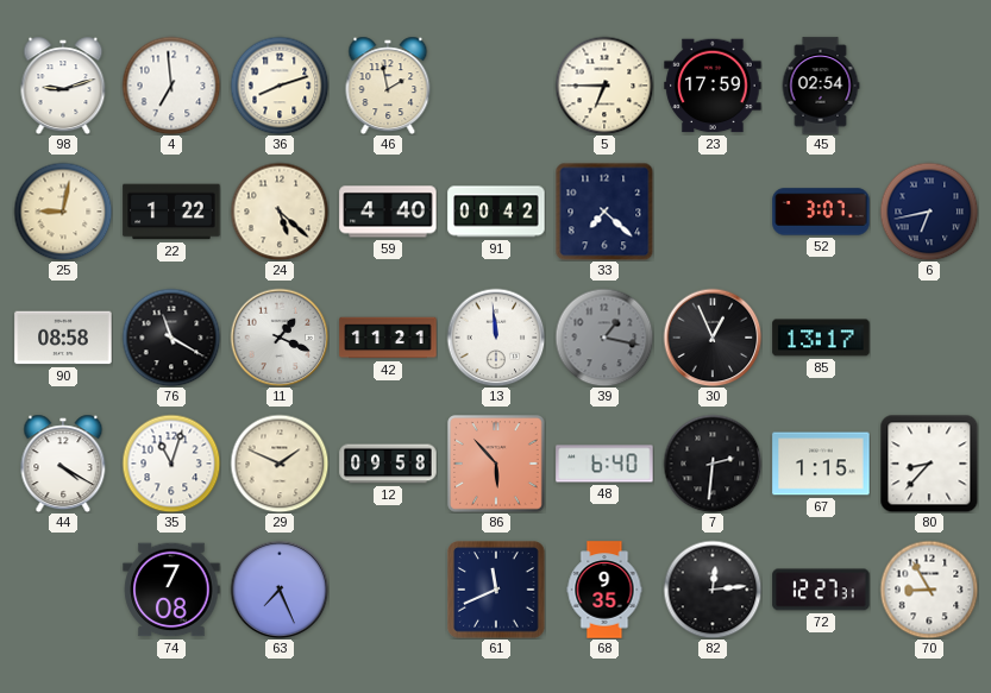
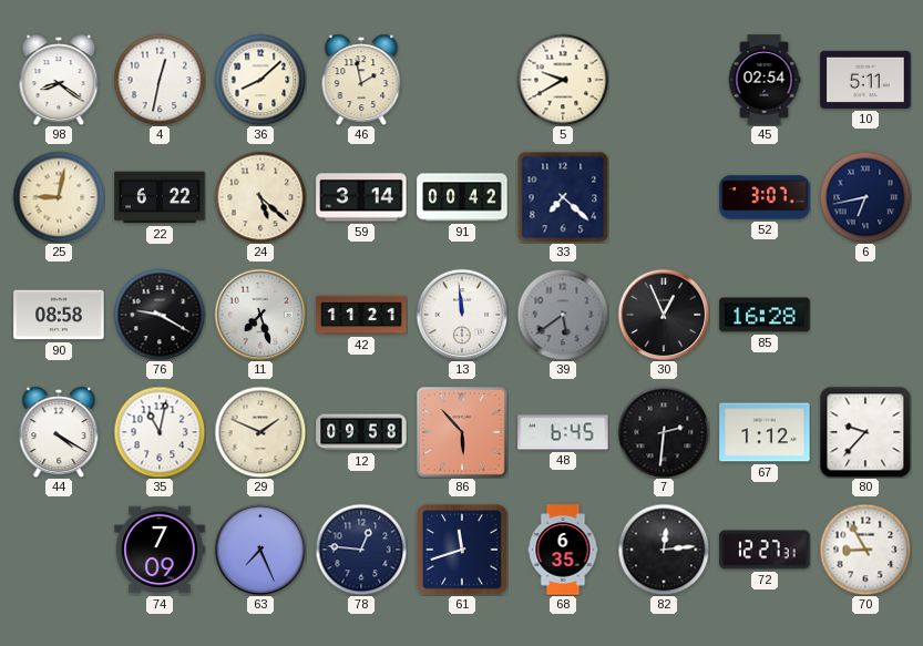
98: 9:12 -> 8:21 (59, 80)
4: 6:59 -> 12:32 (160, 80)
36: 8:12 -> 8:08 (260, 80)
5: 6:45 -> 9:40 (563, 80)
23: 17:59 -> none (713, 86)
10: none -> 5:11 (865, 80)
22: 1:22 -> 6:22 (160, 197)
59: 4:40 -> 3:14 (361, 197)
76: 11:20 -> 9:20 (160, 315)
11: 1:19 -> 7:27 (260, 315)
39: 1:17 -> 5:39 (563, 315)
85: 13:17 -> 16:28 (765, 315)
35: 11:03 -> 11:02 (160, 432)
48: 6:40 -> 6:45 (563, 432)
67: 1:15 -> 1:12 (765, 432)
80: 8:37 -> 9:37 (865, 432)
74: 7:08 -> 7:09 (160, 550)
78: none -> 12:46 (361, 550)
61: 11:41 -> 11:42 (462, 550)
68: 9:35 -> 6:35 (563, 550)
